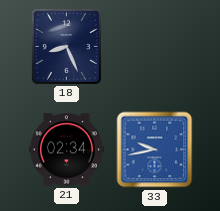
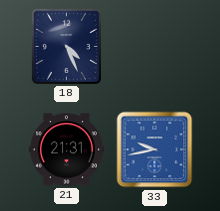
18: 8:26 -> 4:26 (66, 46)
21: 02:34 -> 21:31 (66, 150)
